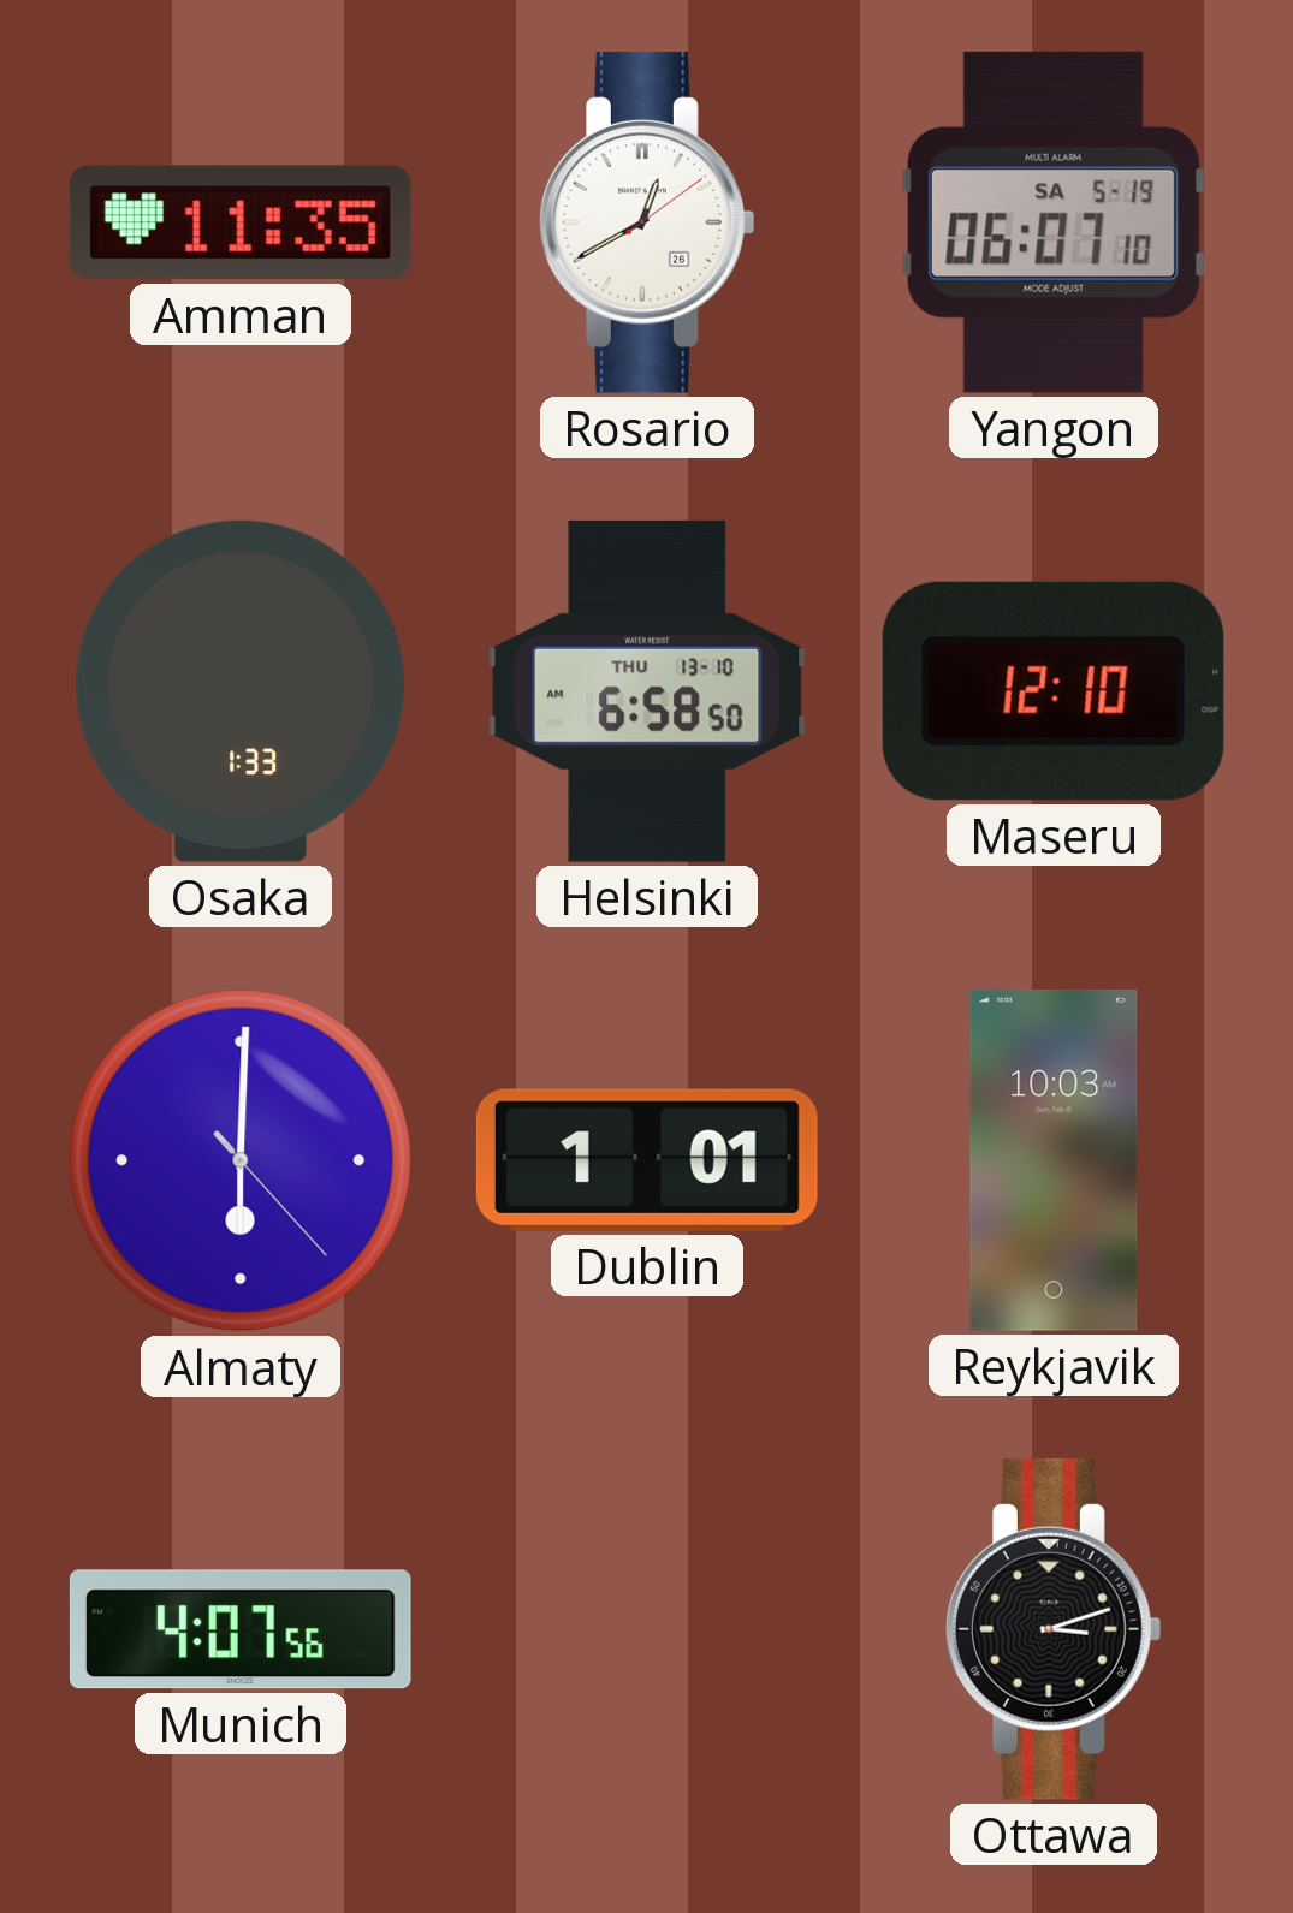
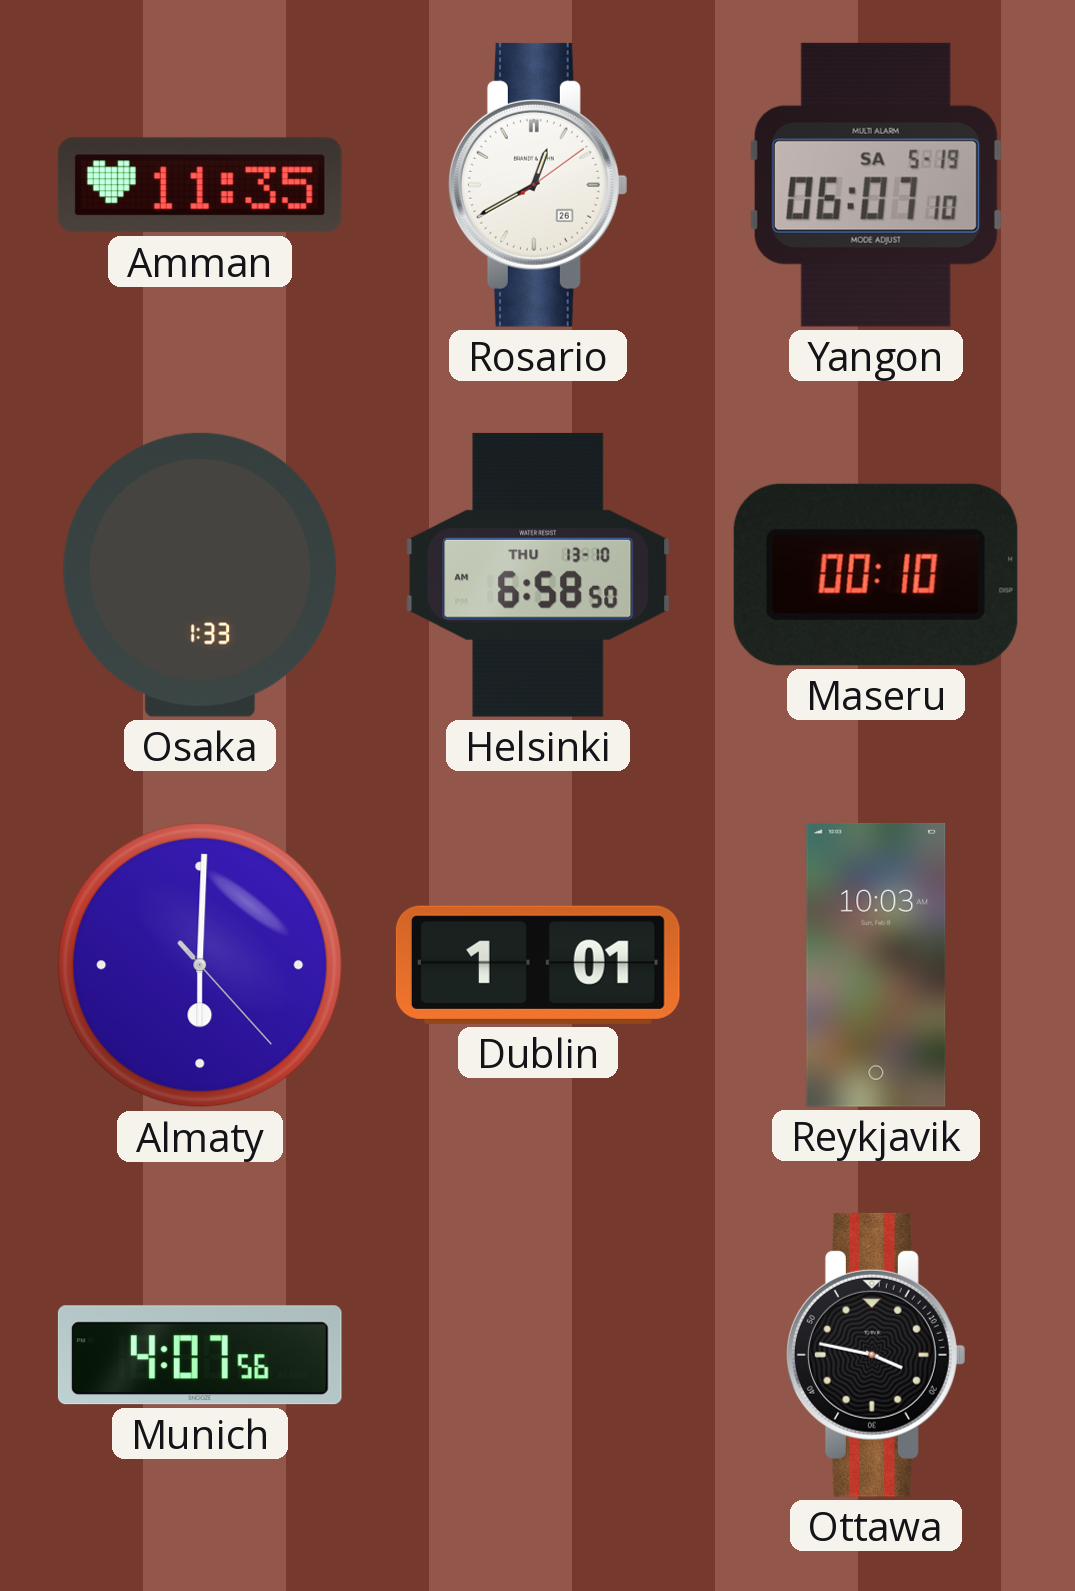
Maseru: 12:10 -> 00:10 (876, 575)
Ottawa: 3:12 -> 3:47 (876, 1355)
